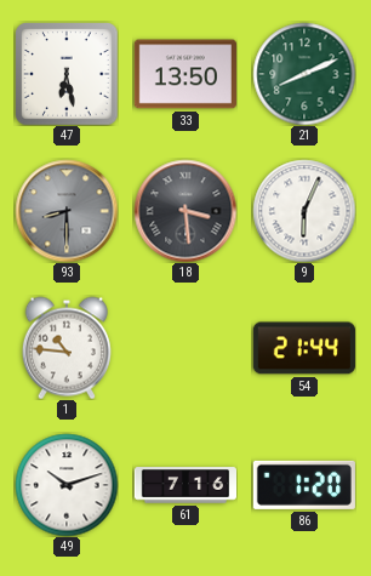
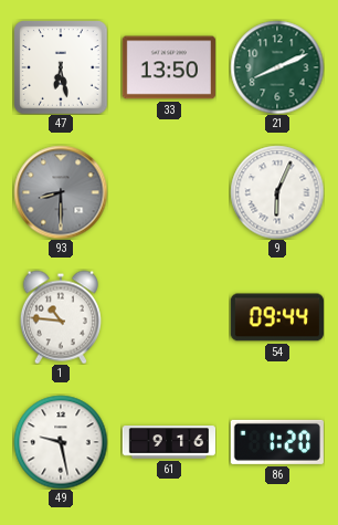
18: 3:29 -> none (185, 211)
54: 21:44 -> 09:44 (277, 317)
49: 10:12 -> 9:28 (61, 442)
61: 7:16 -> 9:16 (168, 442)
